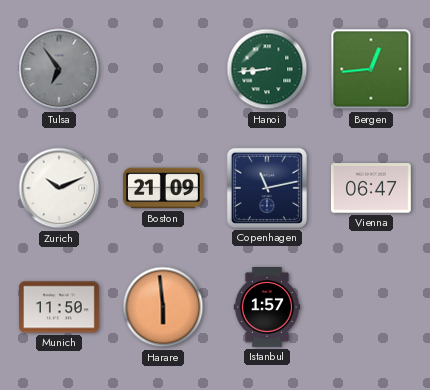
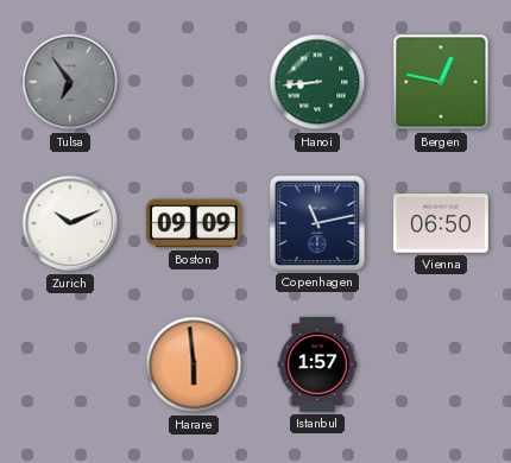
Bergen: 12:44 -> 12:47 (441, 82)
Boston: 21:09 -> 09:09 (195, 223)
Vienna: 06:47 -> 06:50 (441, 223)
Munich: 11:50 -> none (59, 307)
